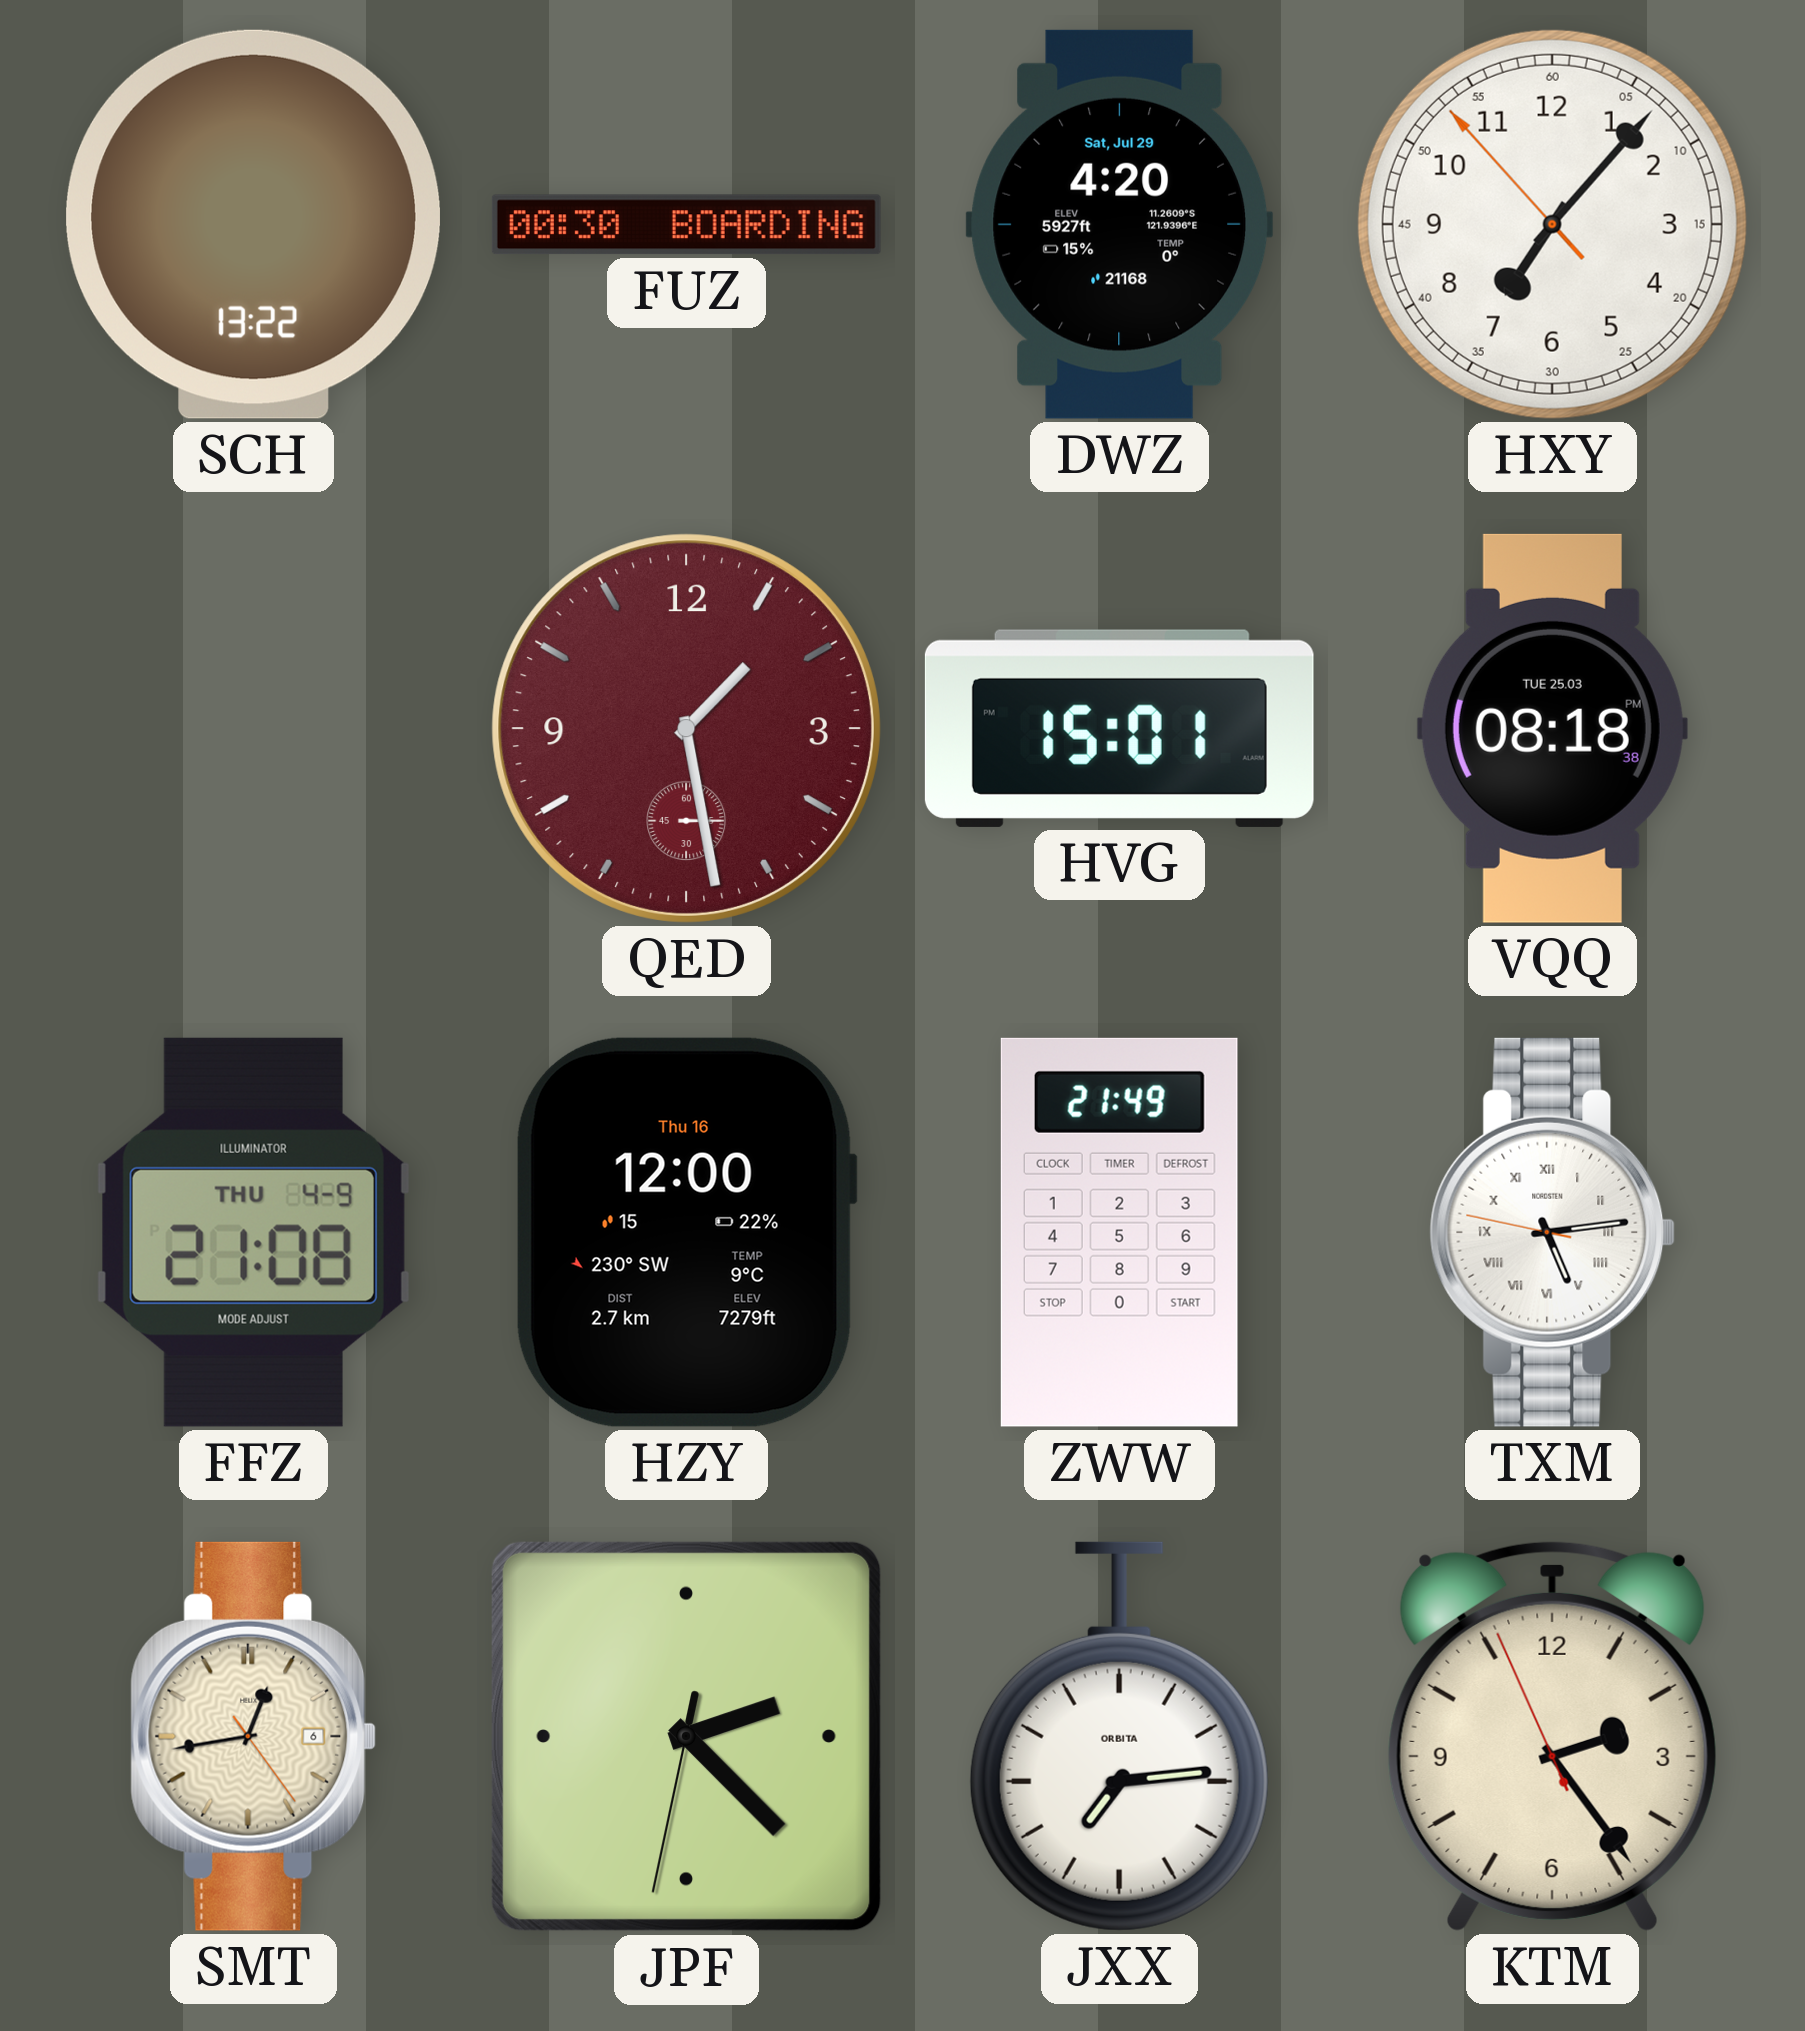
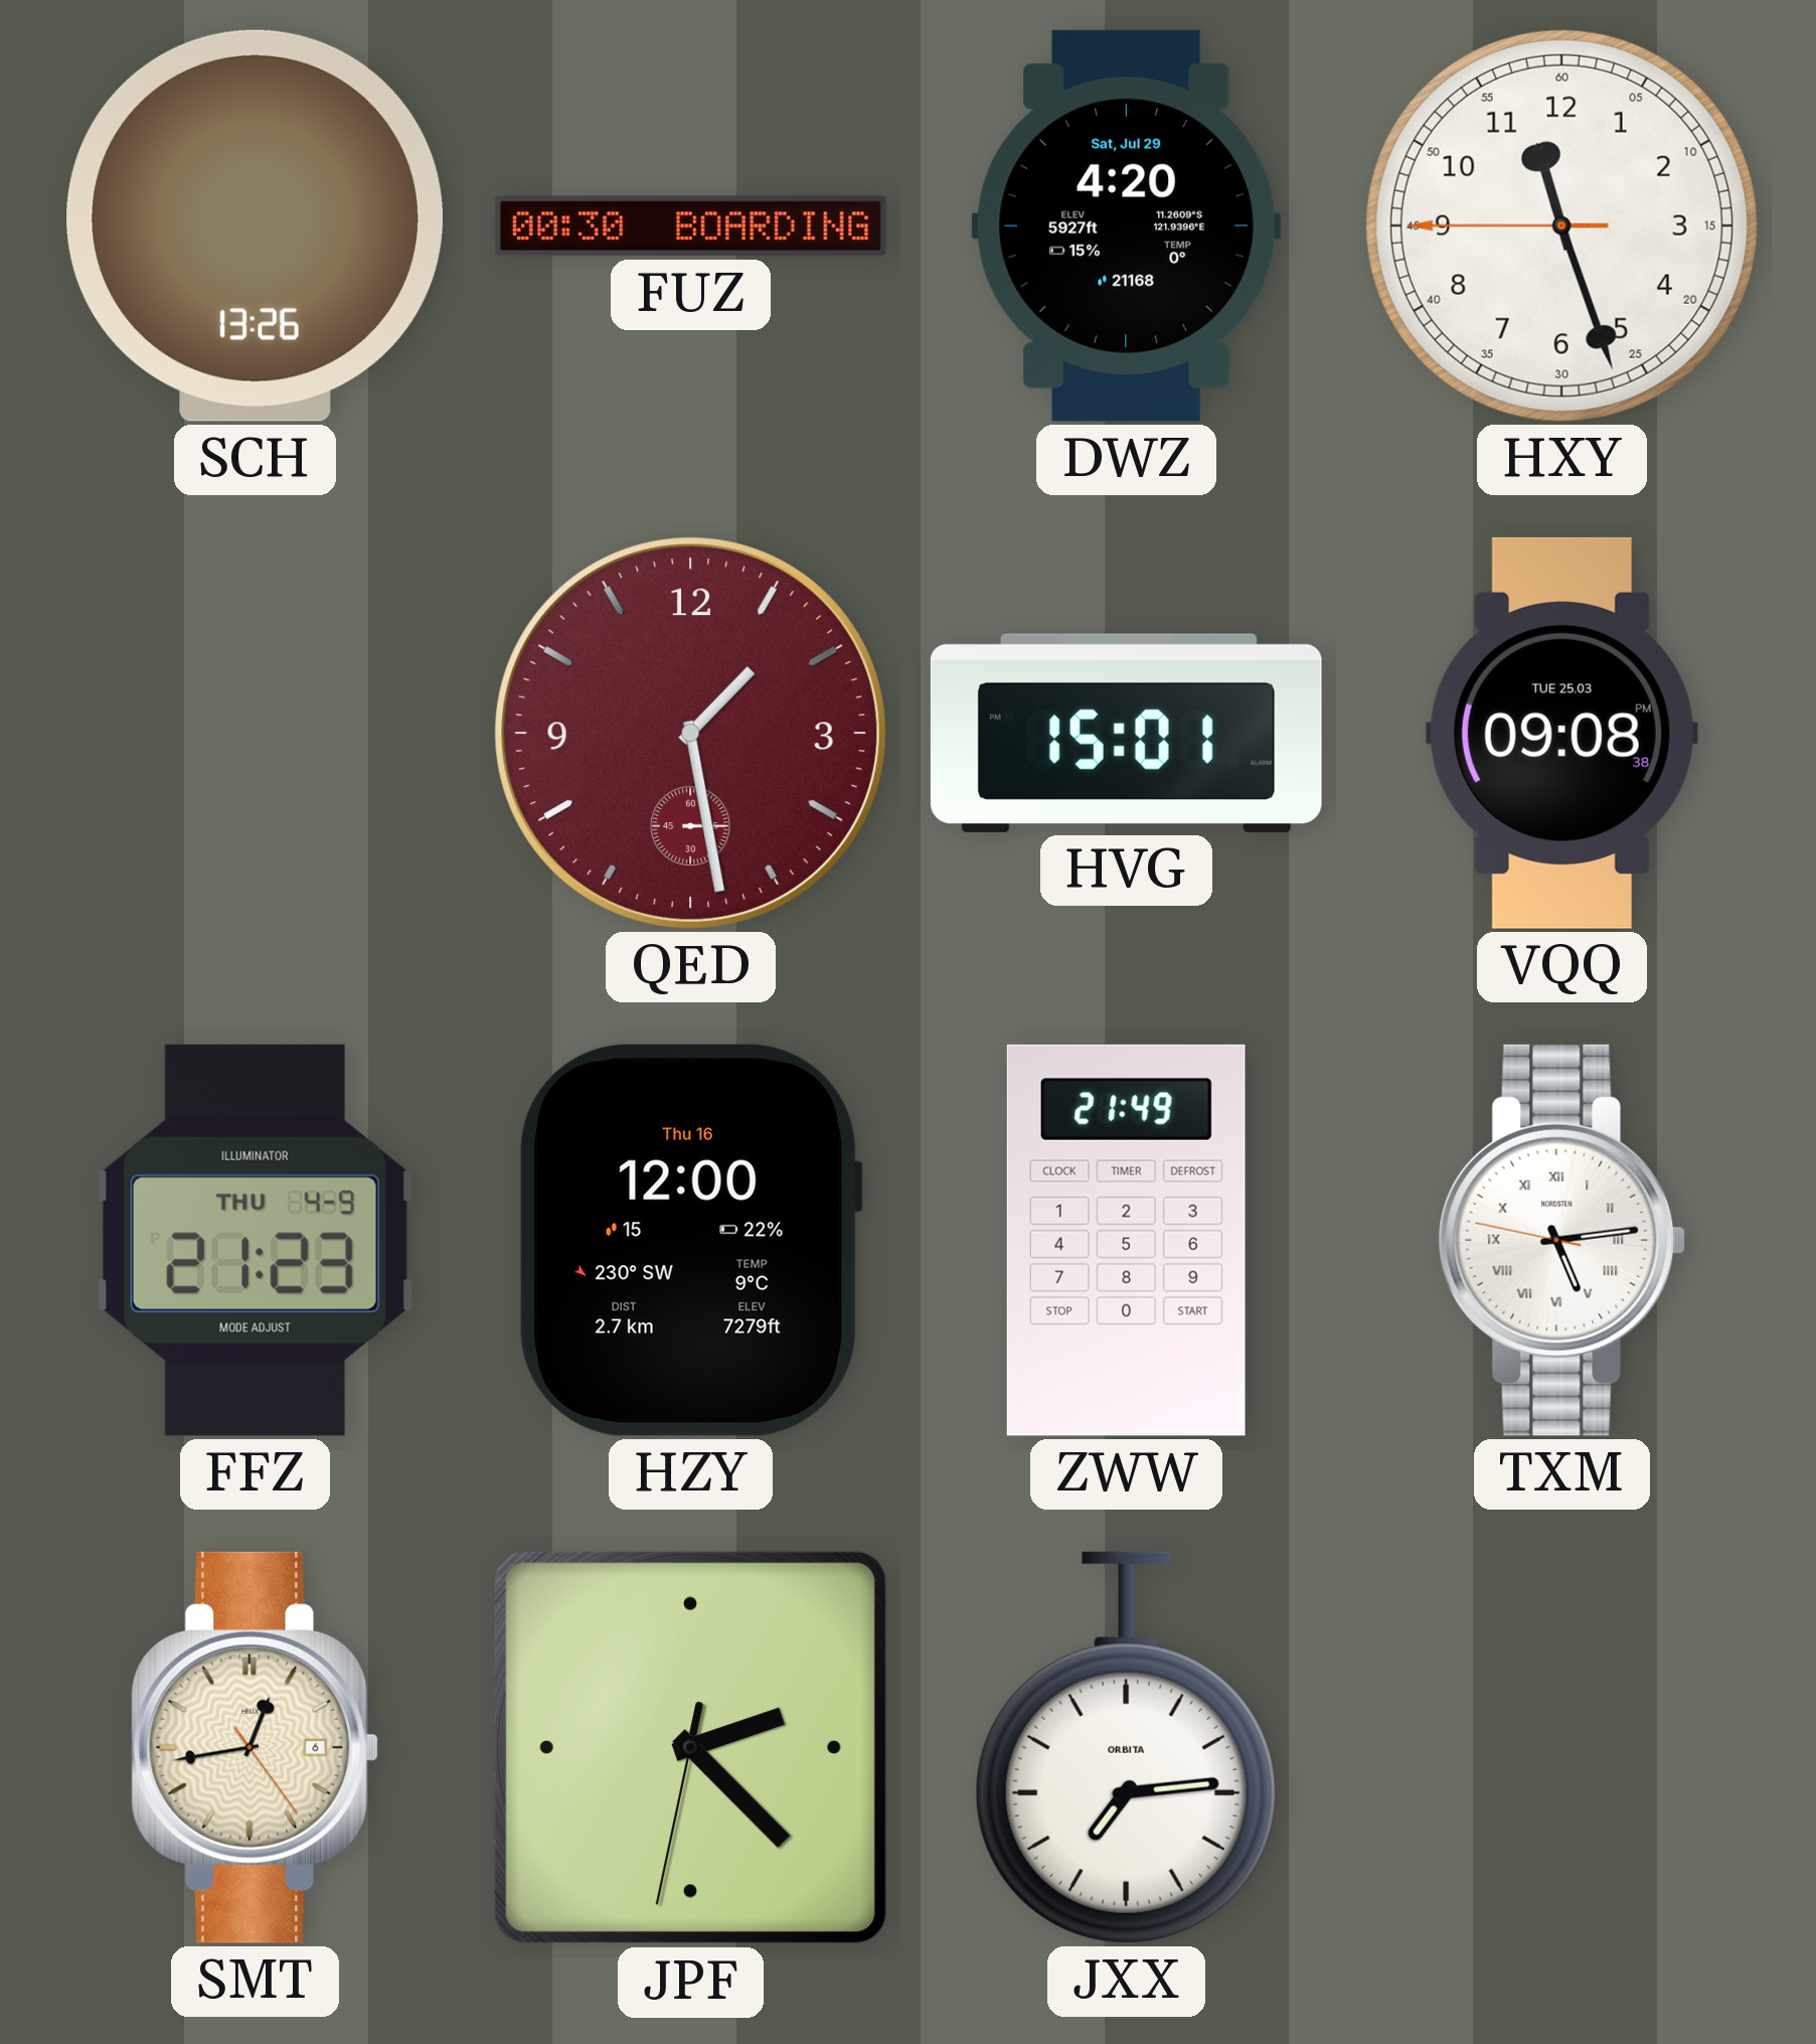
SCH: 13:22 -> 13:26 (255, 225)
HXY: 7:06 -> 11:26 (1561, 225)
VQQ: 08:18 -> 09:08 (1561, 733)
FFZ: 21:08 -> 21:23 (255, 1240)
KTM: 2:23 -> none (1552, 1736)
